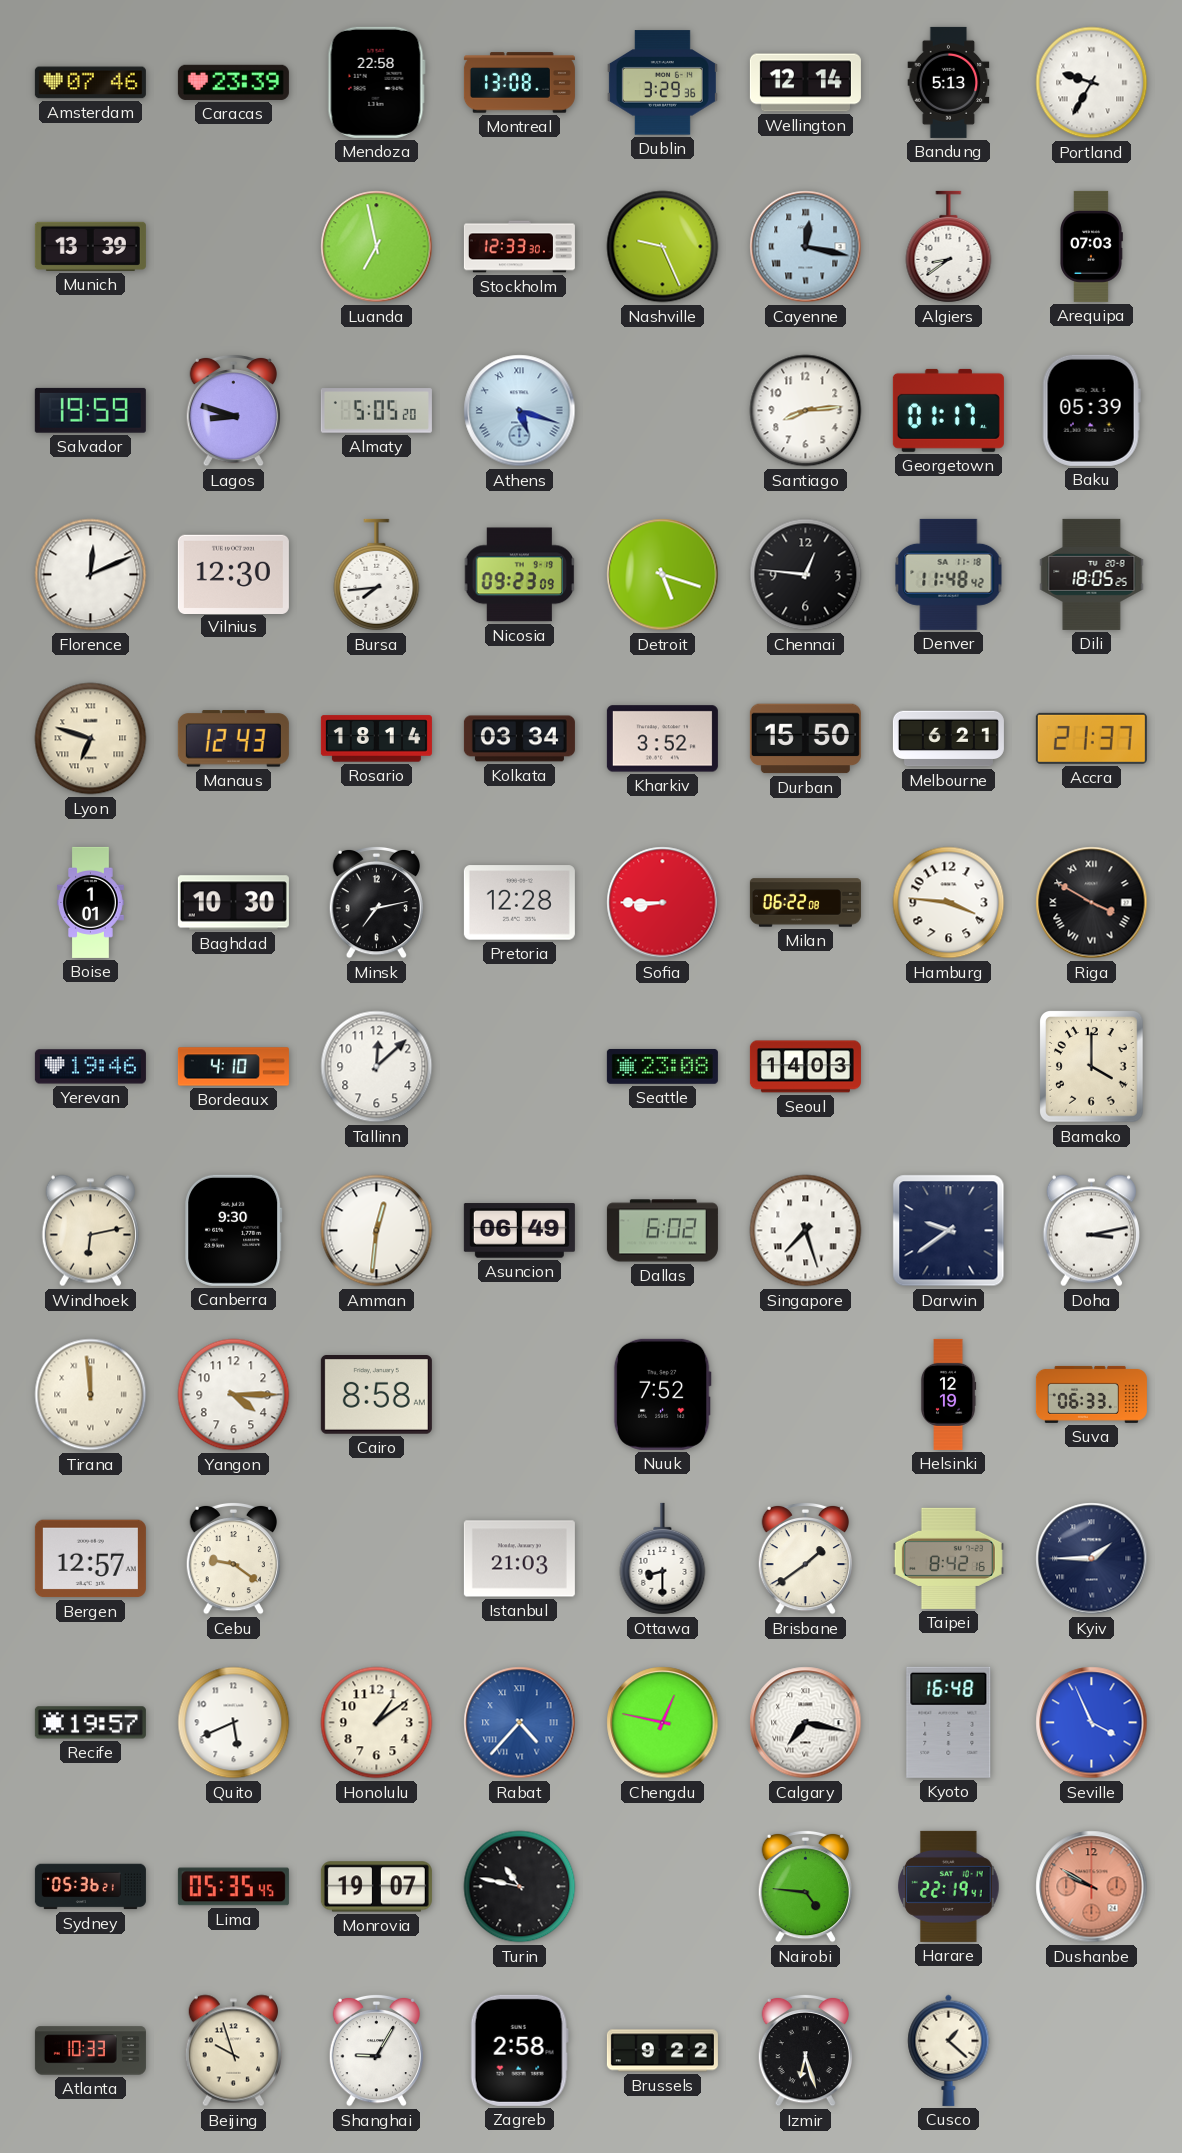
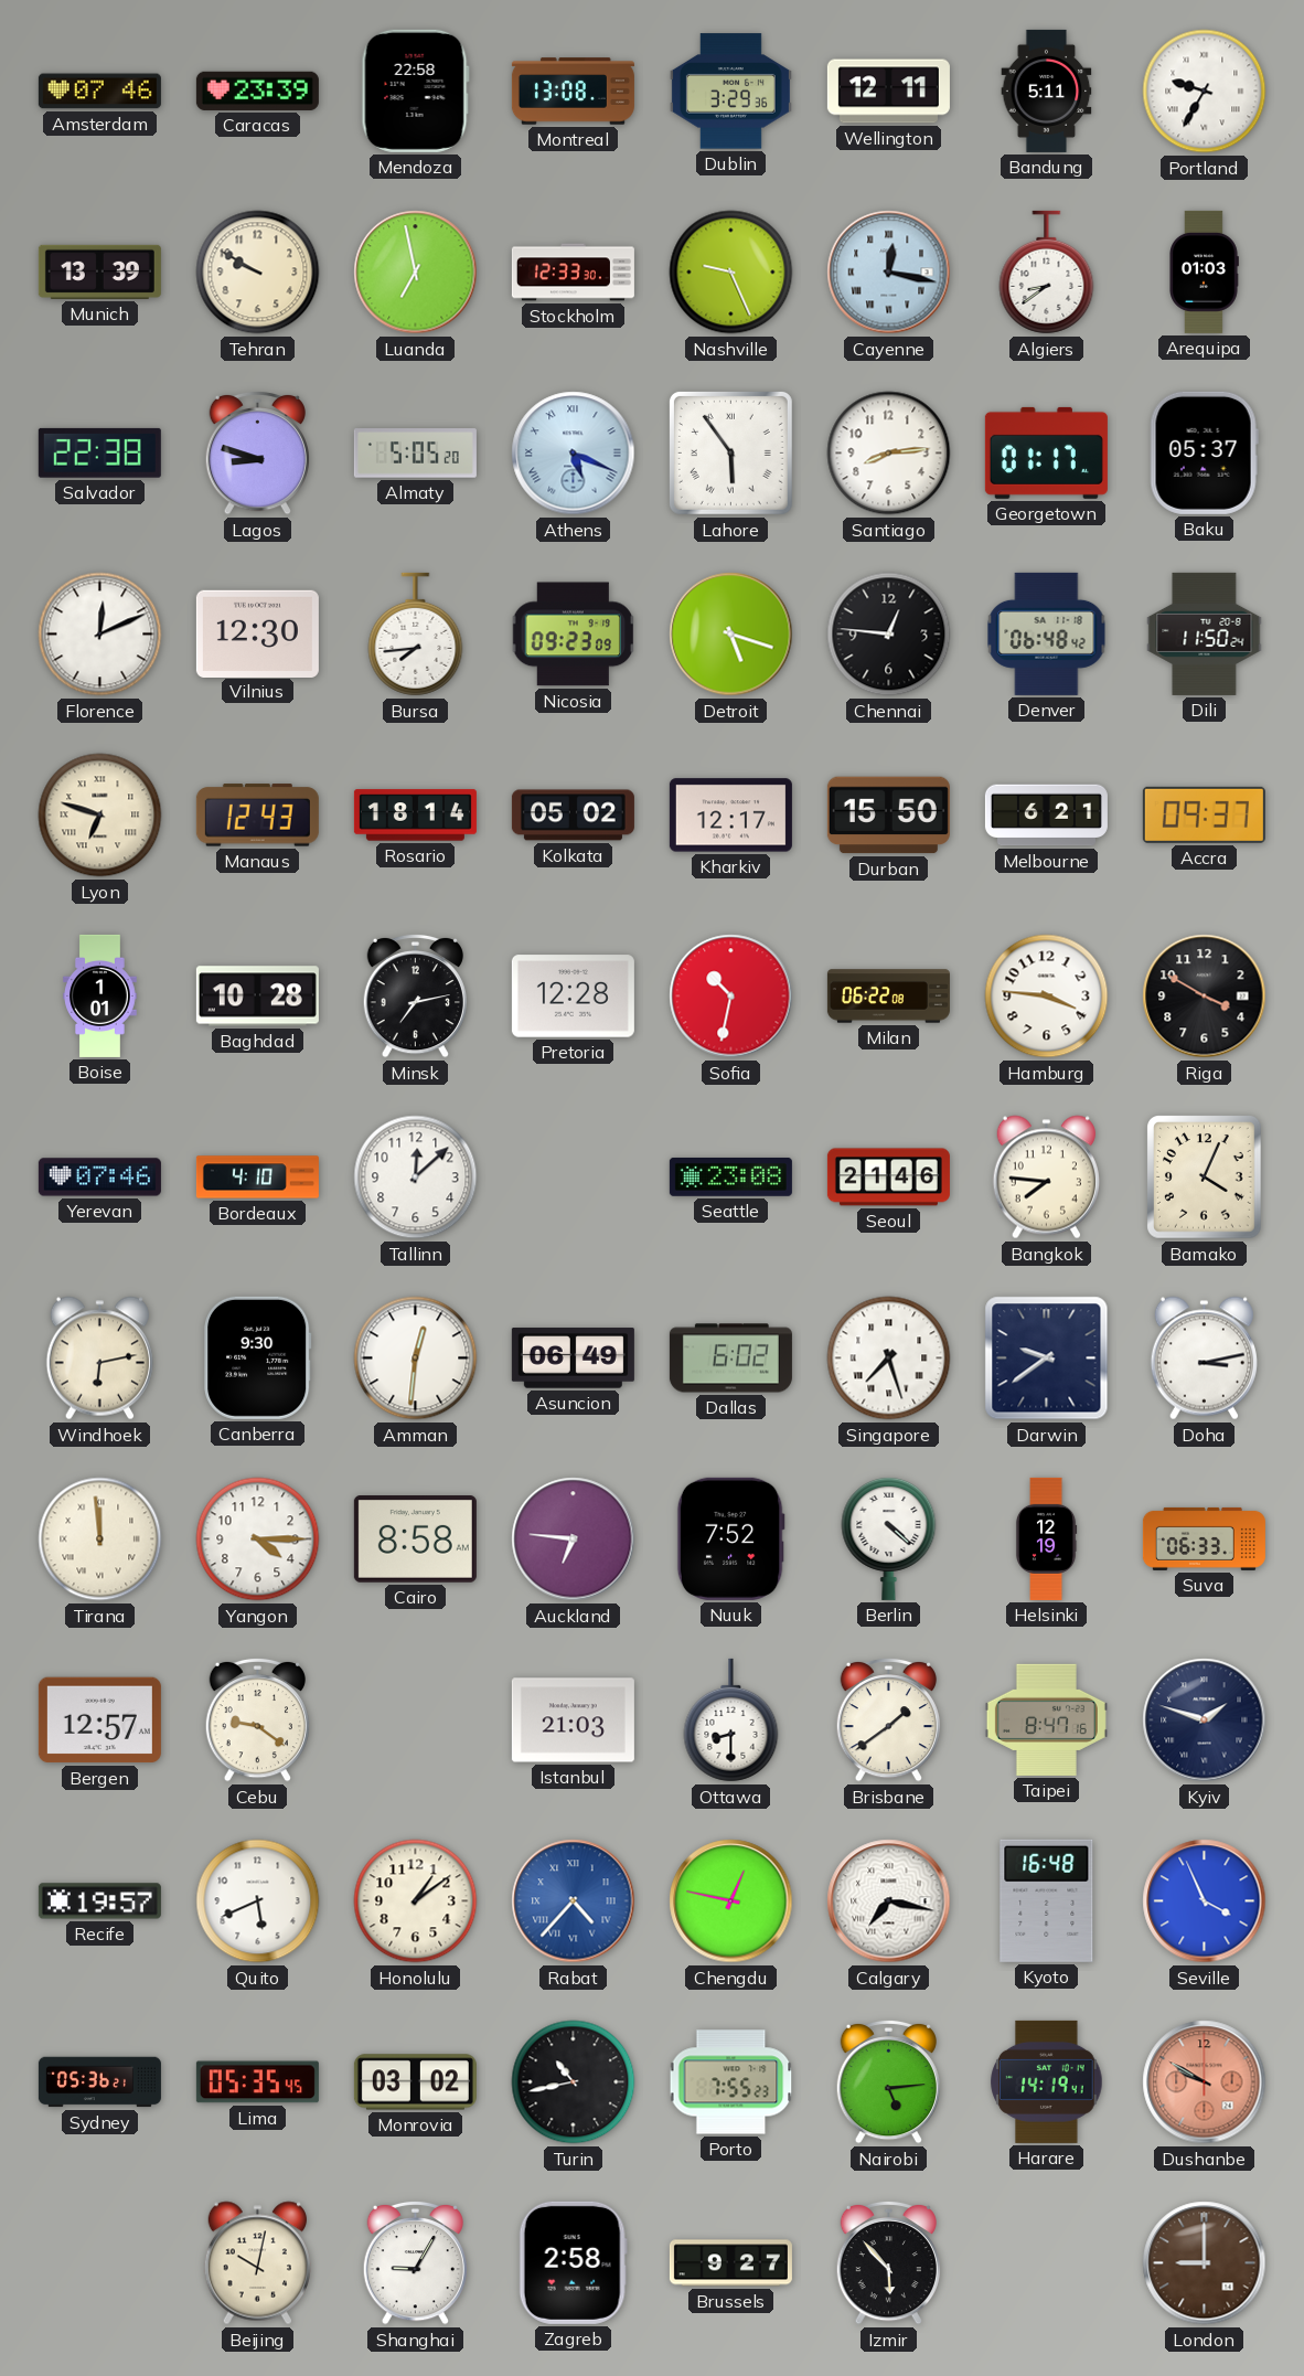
Wellington: 12:14 -> 12:11 (888, 92)
Bandung: 5:13 -> 5:11 (1047, 90)
Tehran: none -> 9:50 (258, 273)
Arequipa: 07:03 -> 01:03 (1205, 271)
Salvador: 19:59 -> 22:38 (99, 452)
Athens: 5:18 -> 5:19 (574, 454)
Lahore: none -> 5:54 (730, 452)
Baku: 05:39 -> 05:37 (1204, 452)
Denver: 11:48 -> 06:48 (1047, 633)
Dili: 18:05 -> 11:50 (1205, 633)
Kolkata: 03:34 -> 05:02 (573, 816)
Kharkiv: 3:52 -> 12:17 (730, 816)
Accra: 21:37 -> 09:37 (1204, 814)
Baghdad: 10:30 -> 10:28 (257, 997)
Sofia: 8:45 -> 10:32 (731, 997)
Riga numerals: Roman -> Arabic (1205, 997)
Yerevan: 19:46 -> 07:46 (99, 1178)
Seoul: 14:03 -> 21:46 (888, 1178)
Bangkok: none -> 7:46 (1046, 1178)
Bamako: 4:00 -> 4:04 (1205, 1178)
Auckland: none -> 6:46 (574, 1539)
Berlin: none -> 4:22 (889, 1538)
Taipei: 8:42 -> 8:47 (1046, 1719)
Kyiv: 1:45 -> 1:48 (1205, 1720)
Monrovia: 19:07 -> 03:02 (415, 2082)
Turin: 10:47 -> 10:43 (574, 2082)
Porto: none -> 7:55 (731, 2082)
Nairobi: 4:46 -> 5:14 (888, 2081)
Harare: 22:19 -> 14:19 (1047, 2081)
Atlanta: 10:33 -> none (90, 2051)
Beijing: 9:57 -> 10:02 (257, 2263)
Brussels: 9:22 -> 9:27 (730, 2263)
Izmir: 6:27 -> 5:53 (888, 2262)
Cusco: 1:22 -> none (949, 2050)
London: none -> 9:00 (1205, 2263)
